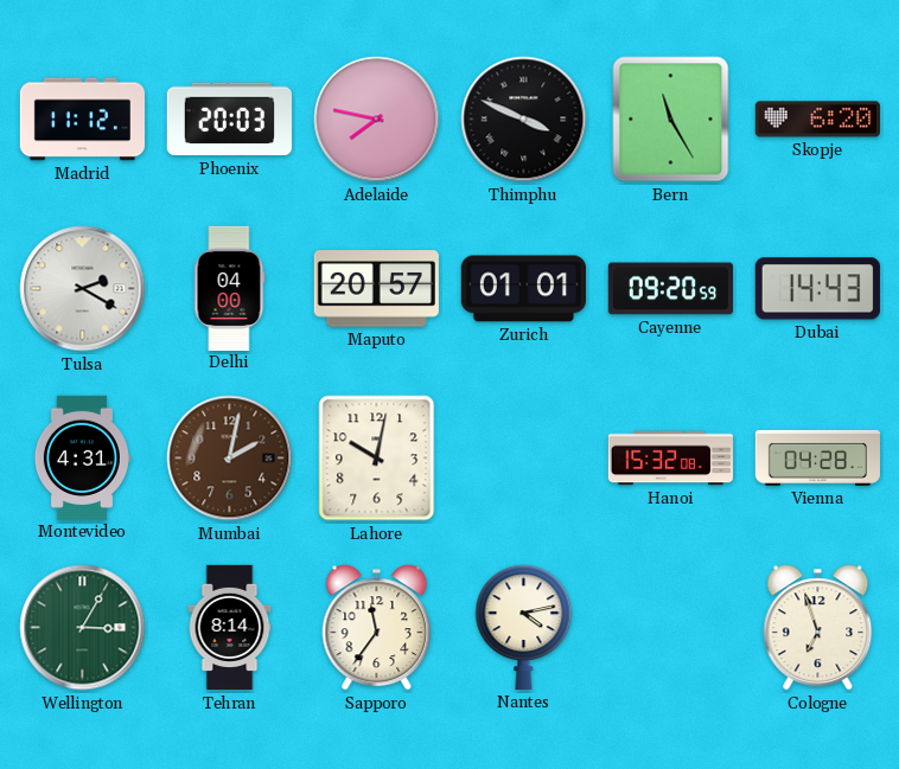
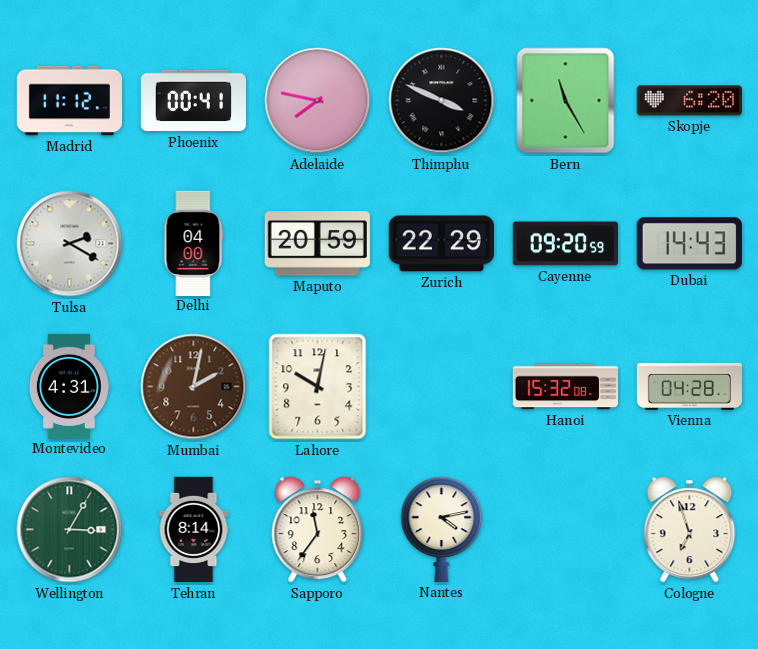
Phoenix: 20:03 -> 00:41 (193, 101)
Maputo: 20:57 -> 20:59 (317, 244)
Zurich: 01:01 -> 22:29 (441, 244)
